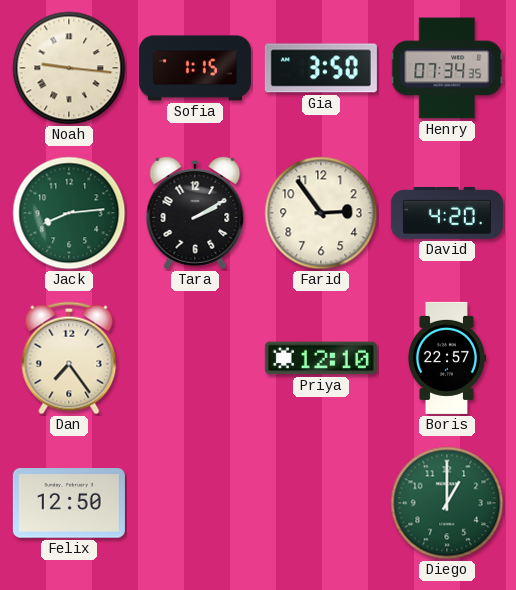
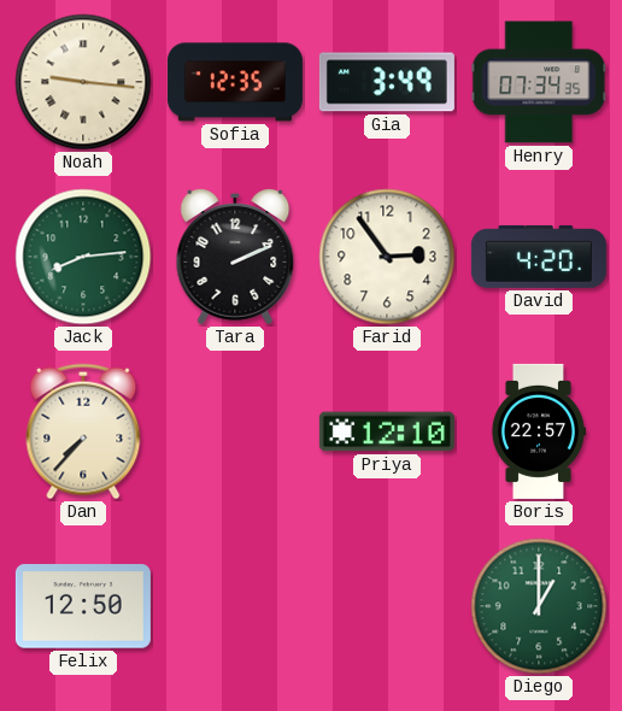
Sofia: 1:15 -> 12:35 (235, 82)
Gia: 3:50 -> 3:49 (387, 82)
Tara: 2:10 -> 2:11 (235, 257)
Dan: 7:24 -> 7:37 (83, 431)
